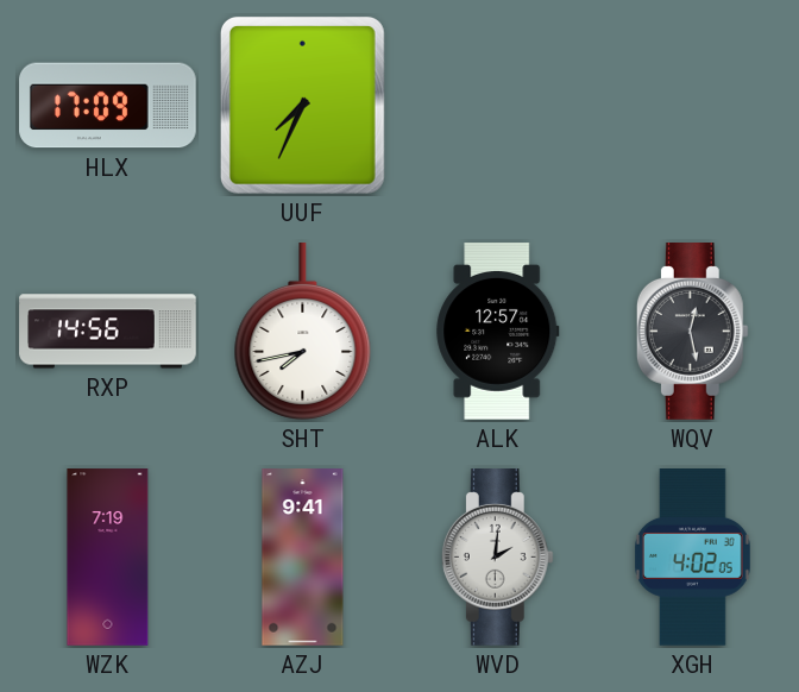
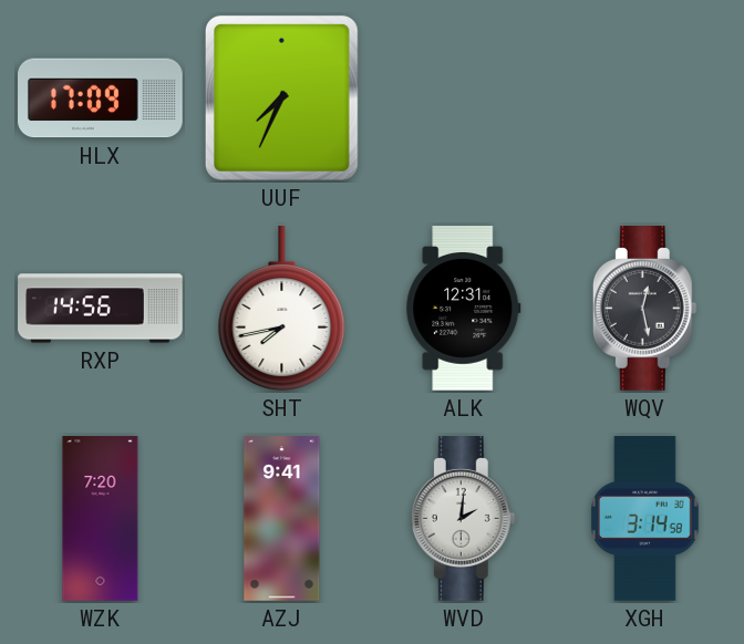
ALK: 12:57 -> 12:31 (464, 309)
WZK: 7:19 -> 7:20 (101, 519)
XGH: 4:02 -> 3:14 (644, 519)
